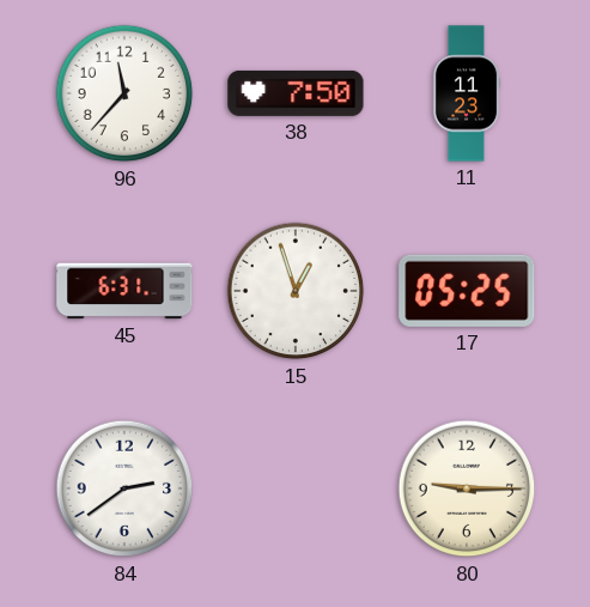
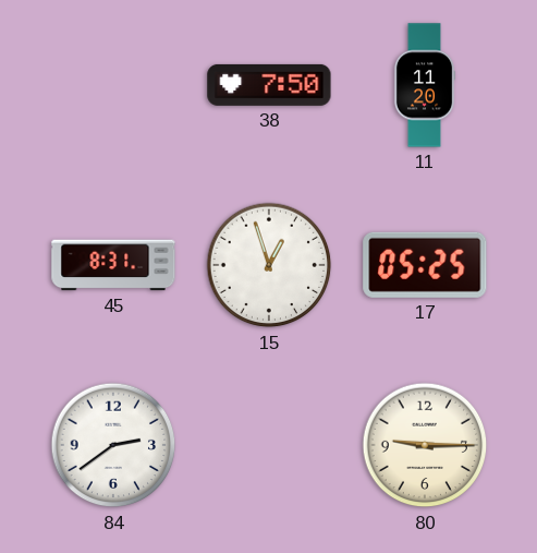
96: 11:37 -> none (124, 93)
11: 11:23 -> 11:20 (425, 85)
45: 6:31 -> 8:31 (113, 265)
